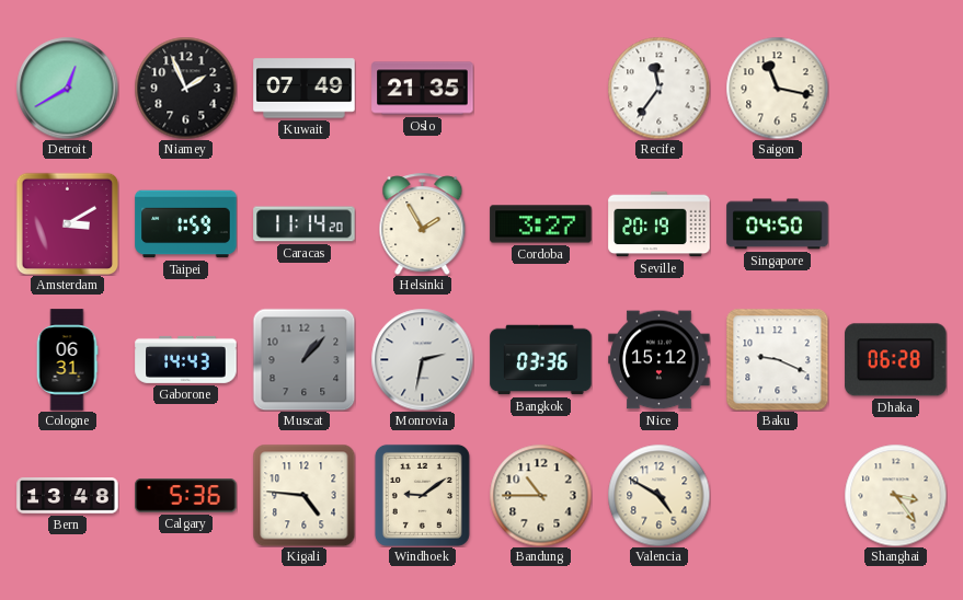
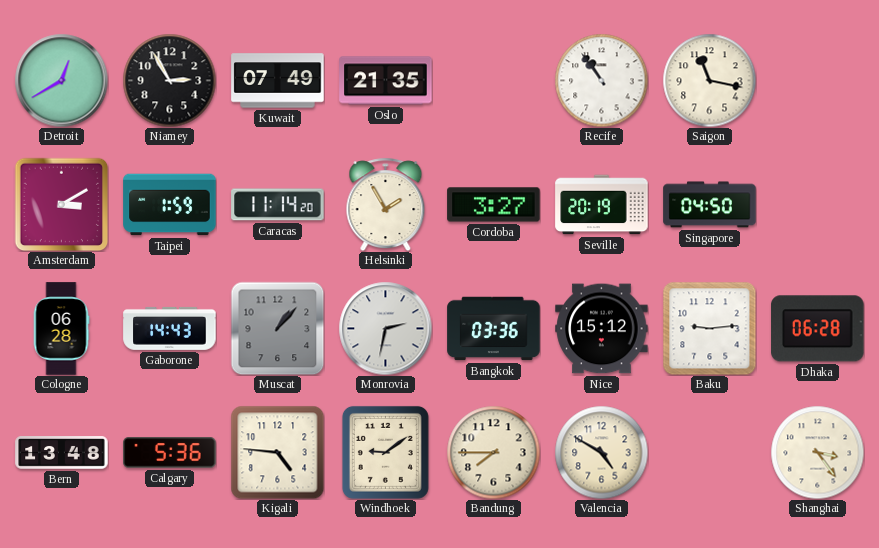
Niamey: 1:56 -> 2:55 (169, 80)
Recife: 11:36 -> 10:54 (601, 80)
Cologne: 06:31 -> 06:28 (61, 329)
Baku: 9:19 -> 9:14 (709, 328)
Bandung: 10:45 -> 7:45 (493, 452)
